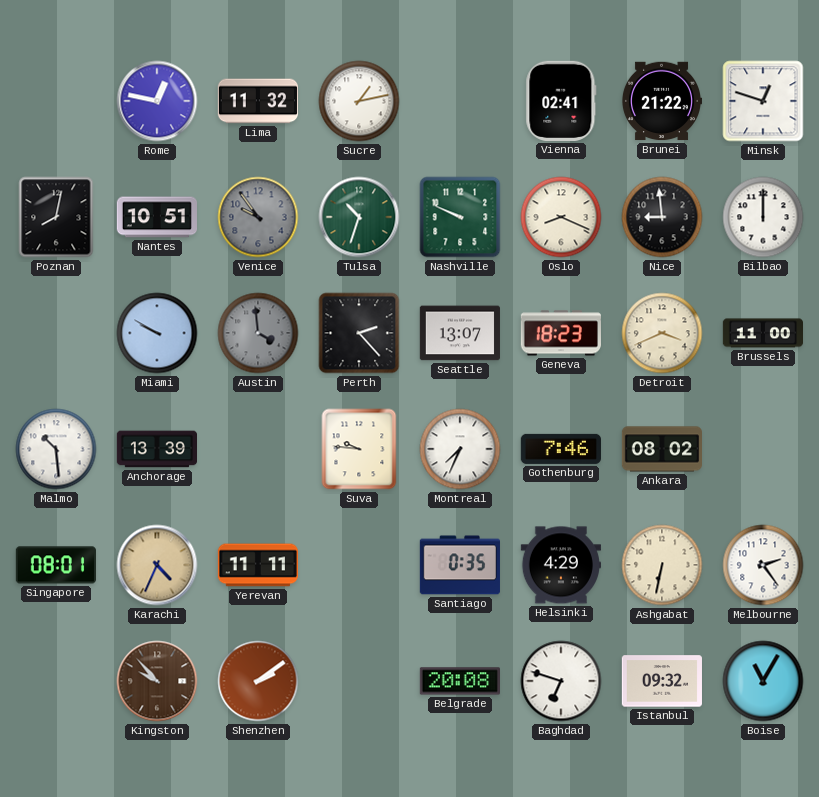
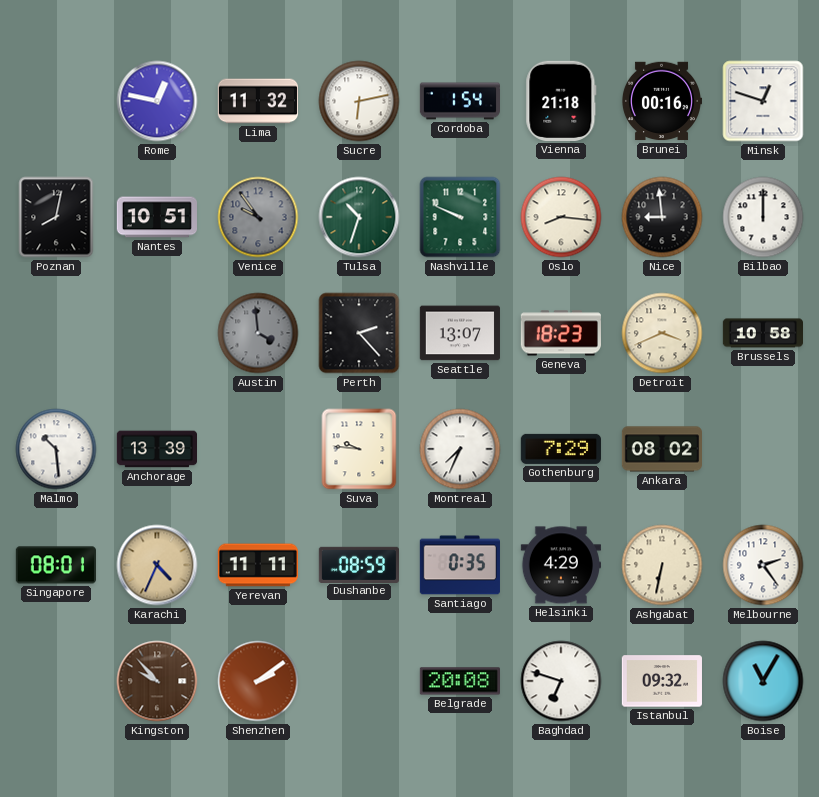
Sucre: 1:13 -> 6:13 (359, 101)
Cordoba: none -> 1:54 (459, 101)
Vienna: 02:41 -> 21:18 (561, 101)
Brunei: 21:22 -> 00:16 (661, 101)
Oslo: 8:19 -> 8:16 (561, 217)
Miami: 9:50 -> none (157, 333)
Brussels: 11:00 -> 10:58 (762, 333)
Gothenburg: 7:46 -> 7:29 (561, 449)
Dushanbe: none -> 08:59 (358, 564)
